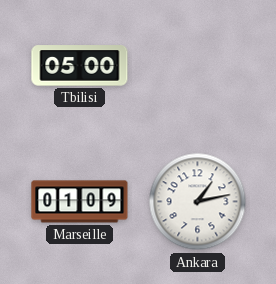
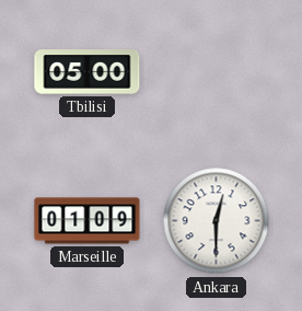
Ankara: 1:13 -> 12:30 (217, 221)
